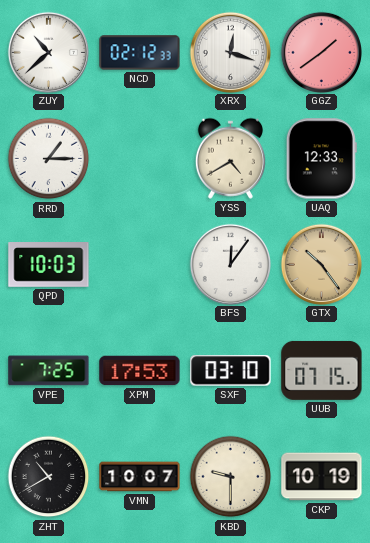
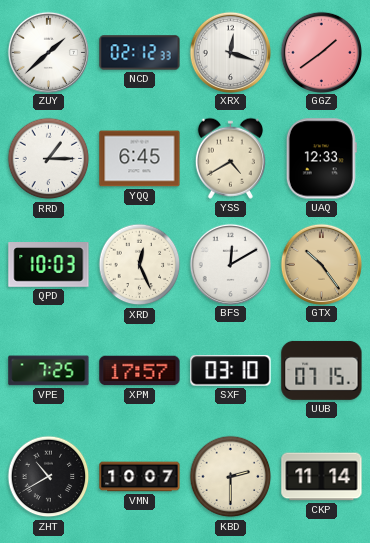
ZUY: 10:38 -> 1:38 (48, 52)
YQQ: none -> 6:45 (140, 159)
XRD: none -> 12:26 (140, 265)
BFS: 12:06 -> 12:10 (230, 264)
XPM: 17:53 -> 17:57 (140, 371)
KBD: 9:30 -> 2:30 (231, 477)
CKP: 10:19 -> 11:14 (322, 477)
